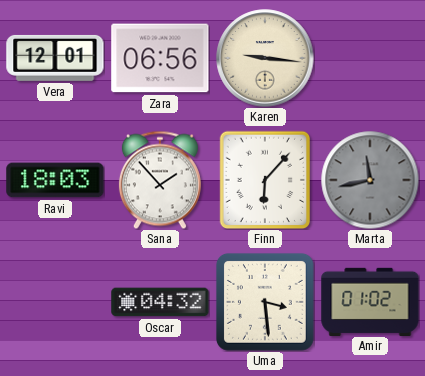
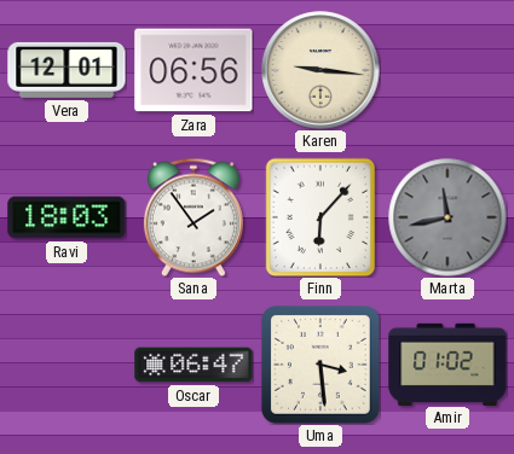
Sana: 1:53 -> 1:54 (194, 217)
Oscar: 04:32 -> 06:47 (194, 365)
